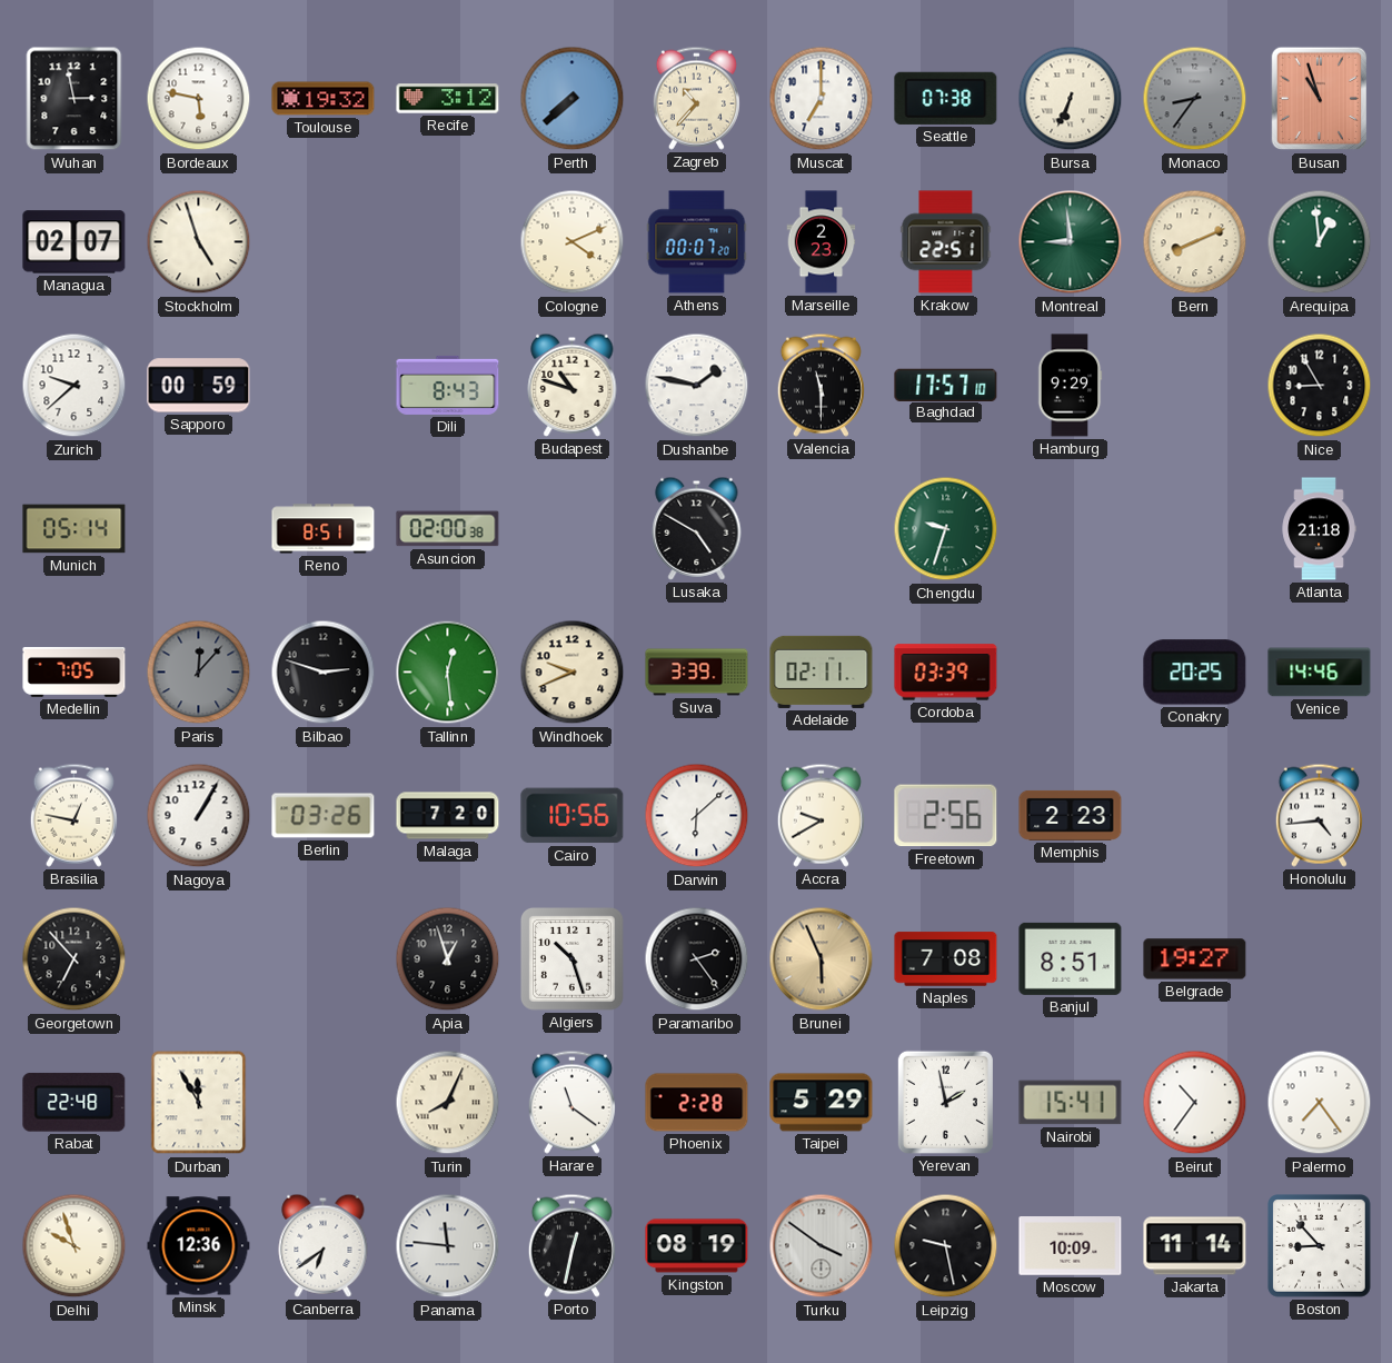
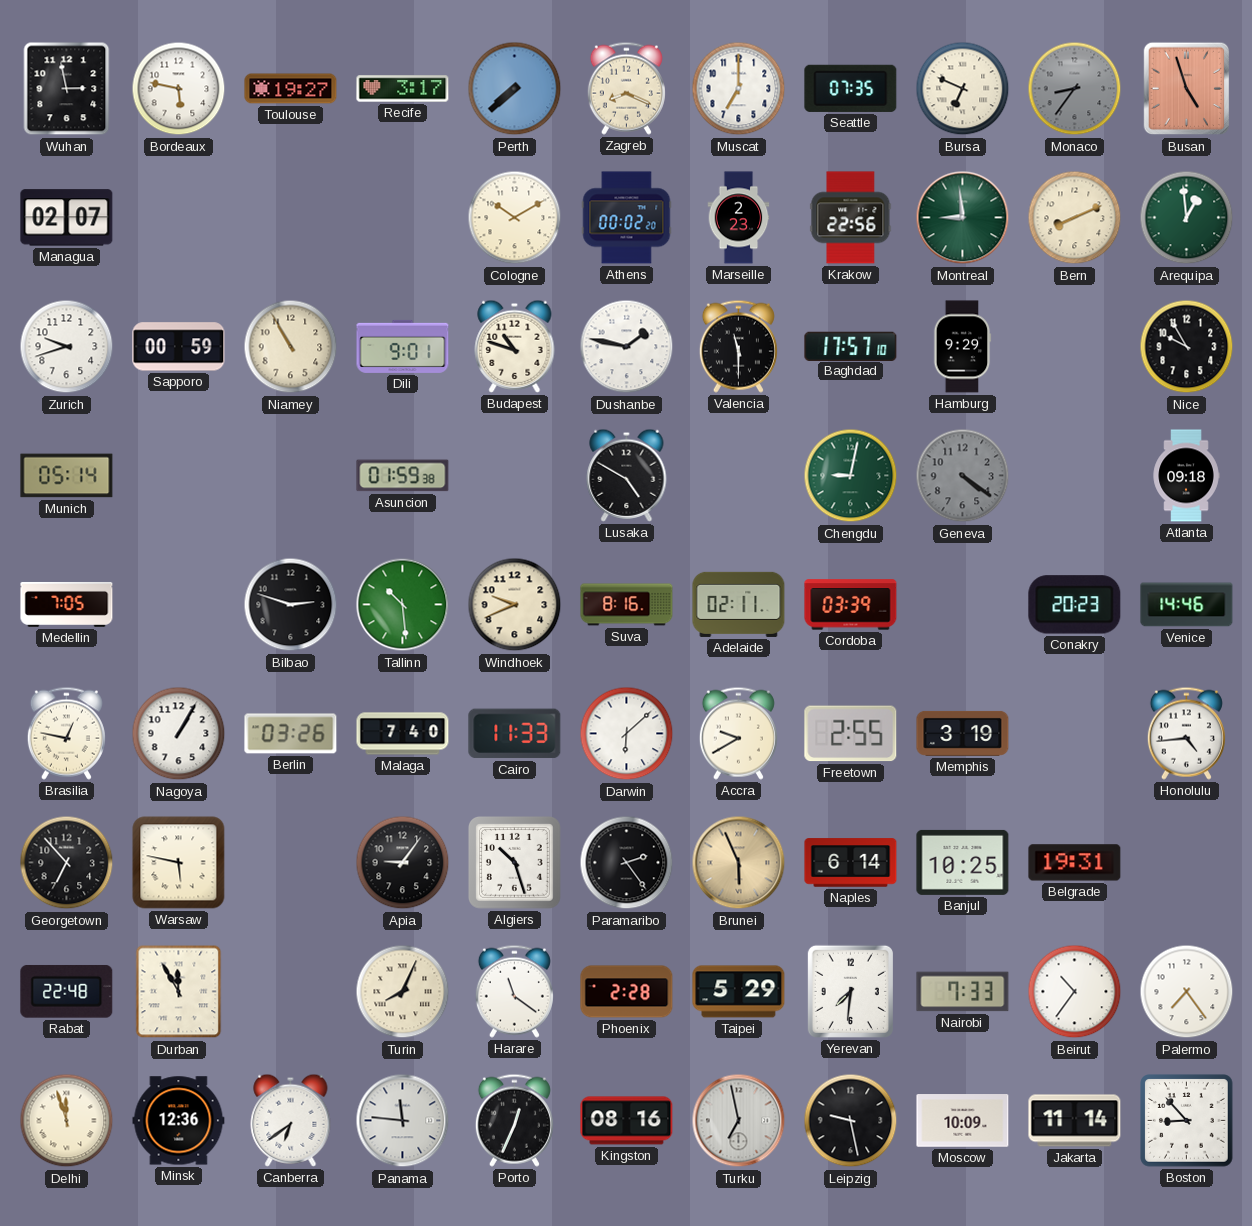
Toulouse: 19:32 -> 19:27 (291, 89)
Recife: 3:12 -> 3:17 (403, 89)
Zagreb: 10:37 -> 8:19 (626, 88)
Seattle: 07:38 -> 07:35 (851, 88)
Bursa: 6:34 -> 6:49 (963, 89)
Busan: 10:57 -> 4:57 (1187, 89)
Stockholm: 4:57 -> none (199, 242)
Cologne: 4:11 -> 10:10 (515, 218)
Athens: 00:07 -> 00:02 (627, 218)
Krakow: 22:51 -> 22:56 (851, 218)
Zurich: 9:38 -> 9:42 (67, 347)
Niamey: none -> 10:55 (291, 347)
Dili: 8:43 -> 9:01 (403, 346)
Nice: 8:55 -> 9:55 (1187, 347)
Reno: 8:51 -> none (324, 529)
Asuncion: 02:00 -> 01:59 (403, 476)
Chengdu: 9:33 -> 9:02 (851, 476)
Geneva: none -> 4:21 (963, 476)
Atlanta: 21:18 -> 09:18 (1186, 476)
Paris: 12:07 -> none (199, 673)
Tallinn: 12:29 -> 10:29 (403, 605)
Suva: 3:39 -> 8:16 (627, 605)
Conakry: 20:25 -> 20:23 (1075, 605)
Malaga: 7:20 -> 7:40 (403, 734)
Cairo: 10:56 -> 11:33 (515, 734)
Freetown: 2:56 -> 2:55 (851, 734)
Memphis: 2:23 -> 3:19 (963, 733)
Warsaw: none -> 5:47 (179, 863)
Apia: 12:57 -> 9:06 (403, 863)
Naples: 7:08 -> 6:14 (851, 863)
Banjul: 8:51 -> 10:25 (963, 862)
Belgrade: 19:27 -> 19:31 (1075, 863)
Yerevan: 1:58 -> 7:31 (850, 991)
Nairobi: 15:41 -> 7:33 (963, 992)
Delhi: 9:57 -> 11:57 (67, 1121)
Porto: 12:32 -> 12:34 (514, 1120)
Kingston: 08:19 -> 08:16 (627, 1121)
Turku: 3:51 -> 6:58 (739, 1121)
